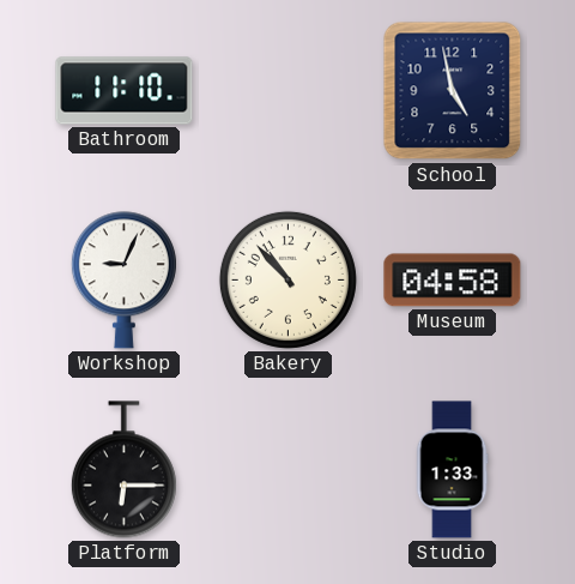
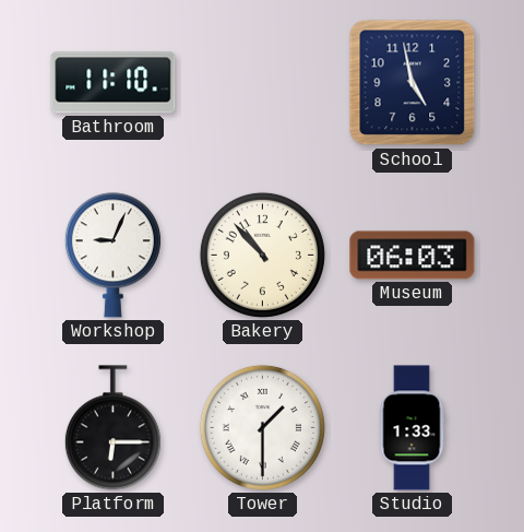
Museum: 04:58 -> 06:03 (413, 256)
Tower: none -> 1:30 (262, 427)
